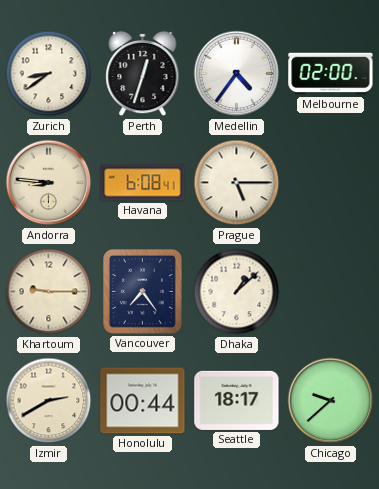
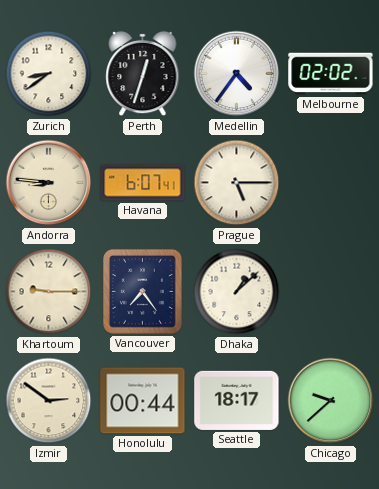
Melbourne: 02:00 -> 02:02 (331, 74)
Havana: 6:08 -> 6:07 (143, 183)
Izmir: 2:40 -> 2:51 (49, 401)
